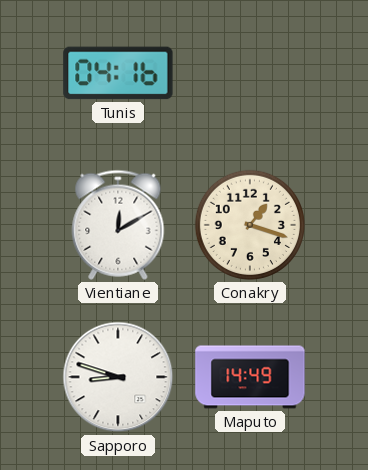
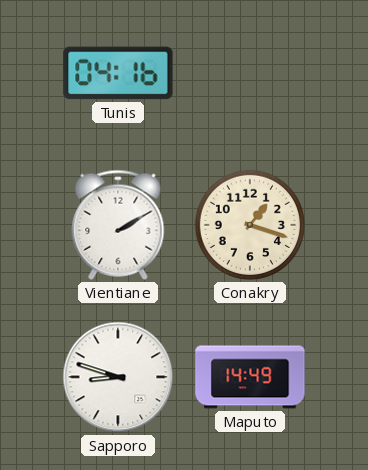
Vientiane: 12:10 -> 2:10 (118, 225)
